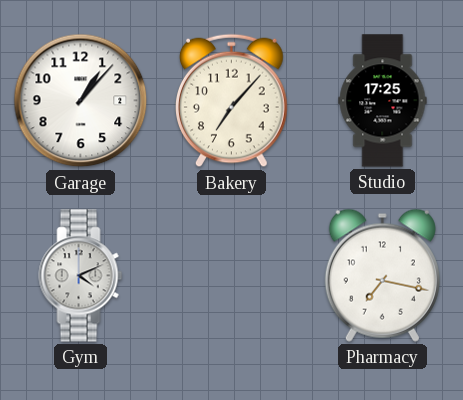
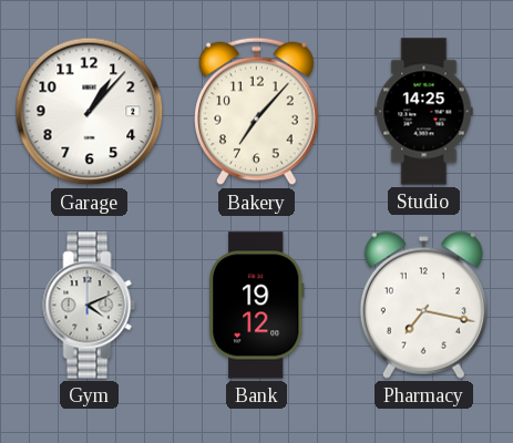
Studio: 17:25 -> 14:25 (424, 112)
Bank: none -> 19:12 (257, 306)
